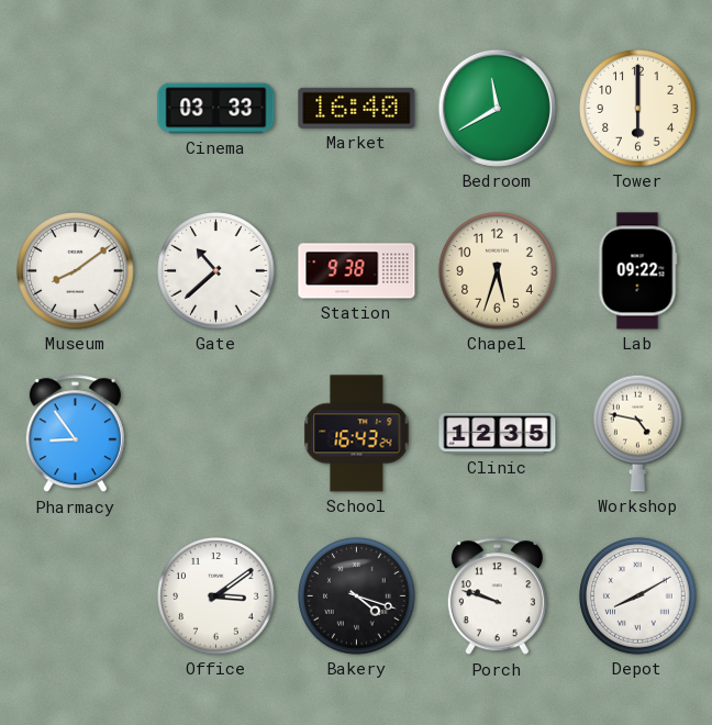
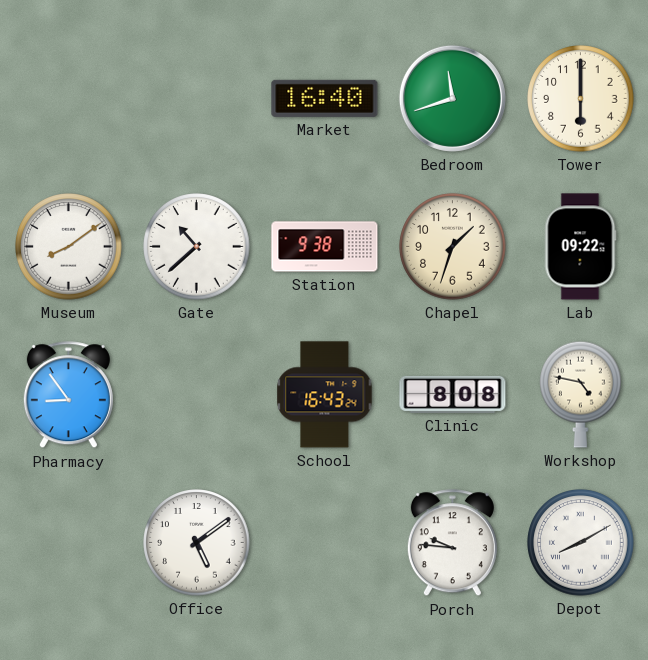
Cinema: 03:33 -> none (216, 109)
Bedroom: 11:40 -> 11:42 (452, 98)
Chapel: 5:33 -> 1:33 (453, 247)
Clinic: 12:35 -> 8:08 (453, 394)
Office: 3:09 -> 5:09 (197, 543)
Bakery: 4:18 -> none (357, 596)
Porch: 9:48 -> 9:46 (452, 543)
